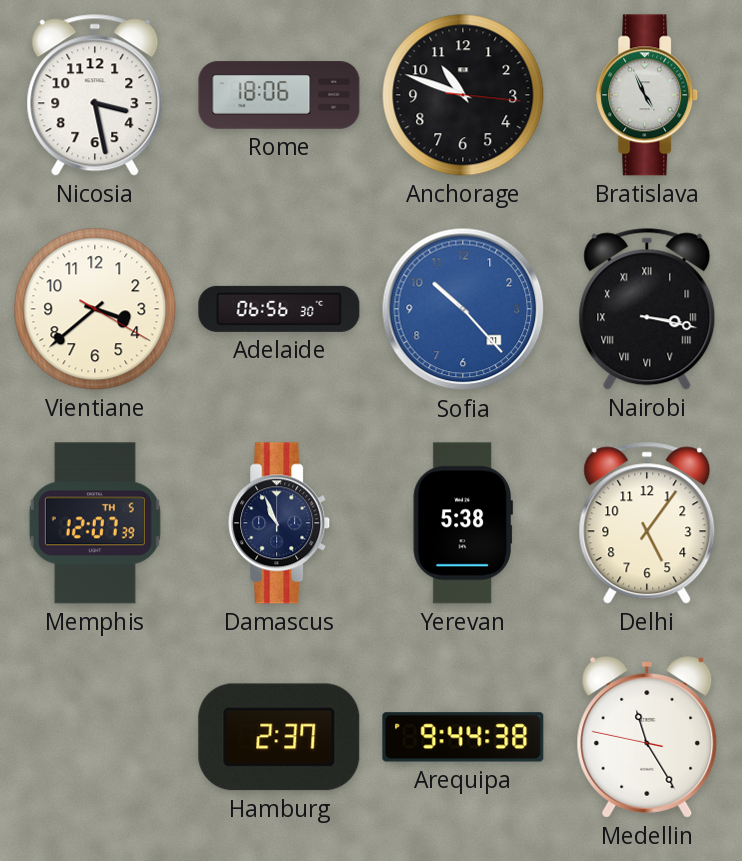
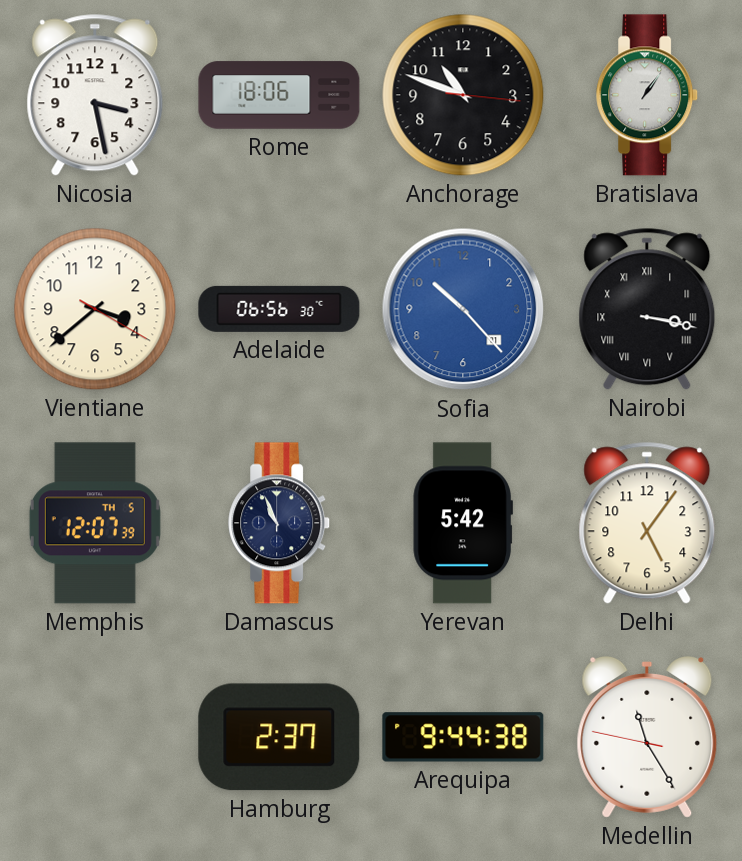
Bratislava: 4:56 -> 1:06 (648, 95)
Yerevan: 5:38 -> 5:42 (463, 523)
